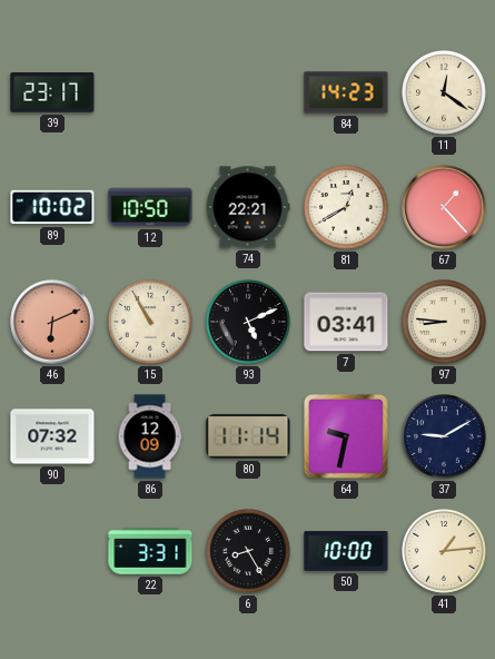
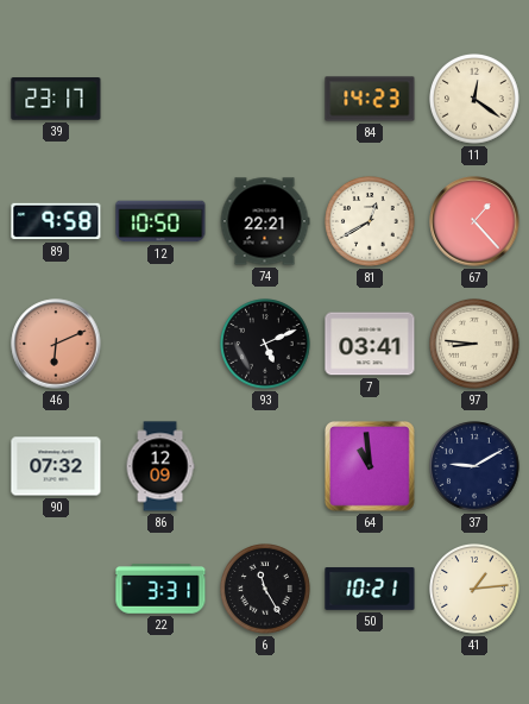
89: 10:02 -> 9:58 (56, 221)
15: 10:55 -> none (151, 323)
80: 11:14 -> none (248, 436)
64: 9:32 -> 10:59 (371, 467)
6: 8:25 -> 11:25 (266, 590)
50: 10:00 -> 10:21 (370, 589)
